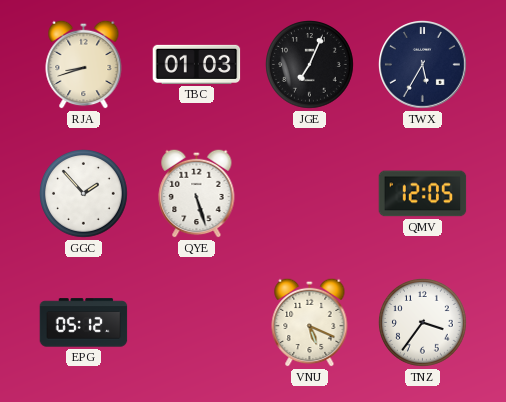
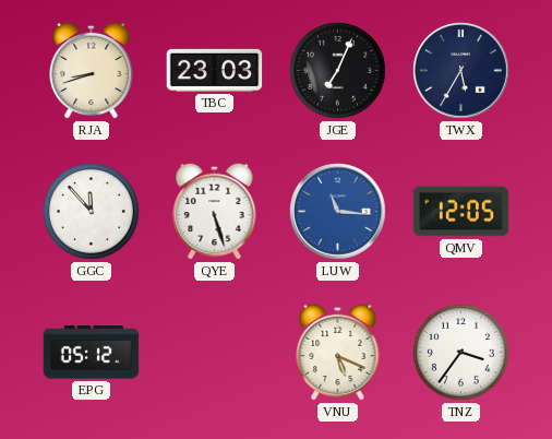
TBC: 01:03 -> 23:03 (215, 70)
GGC: 1:53 -> 11:53 (92, 212)
LUW: none -> 11:16 (338, 212)
